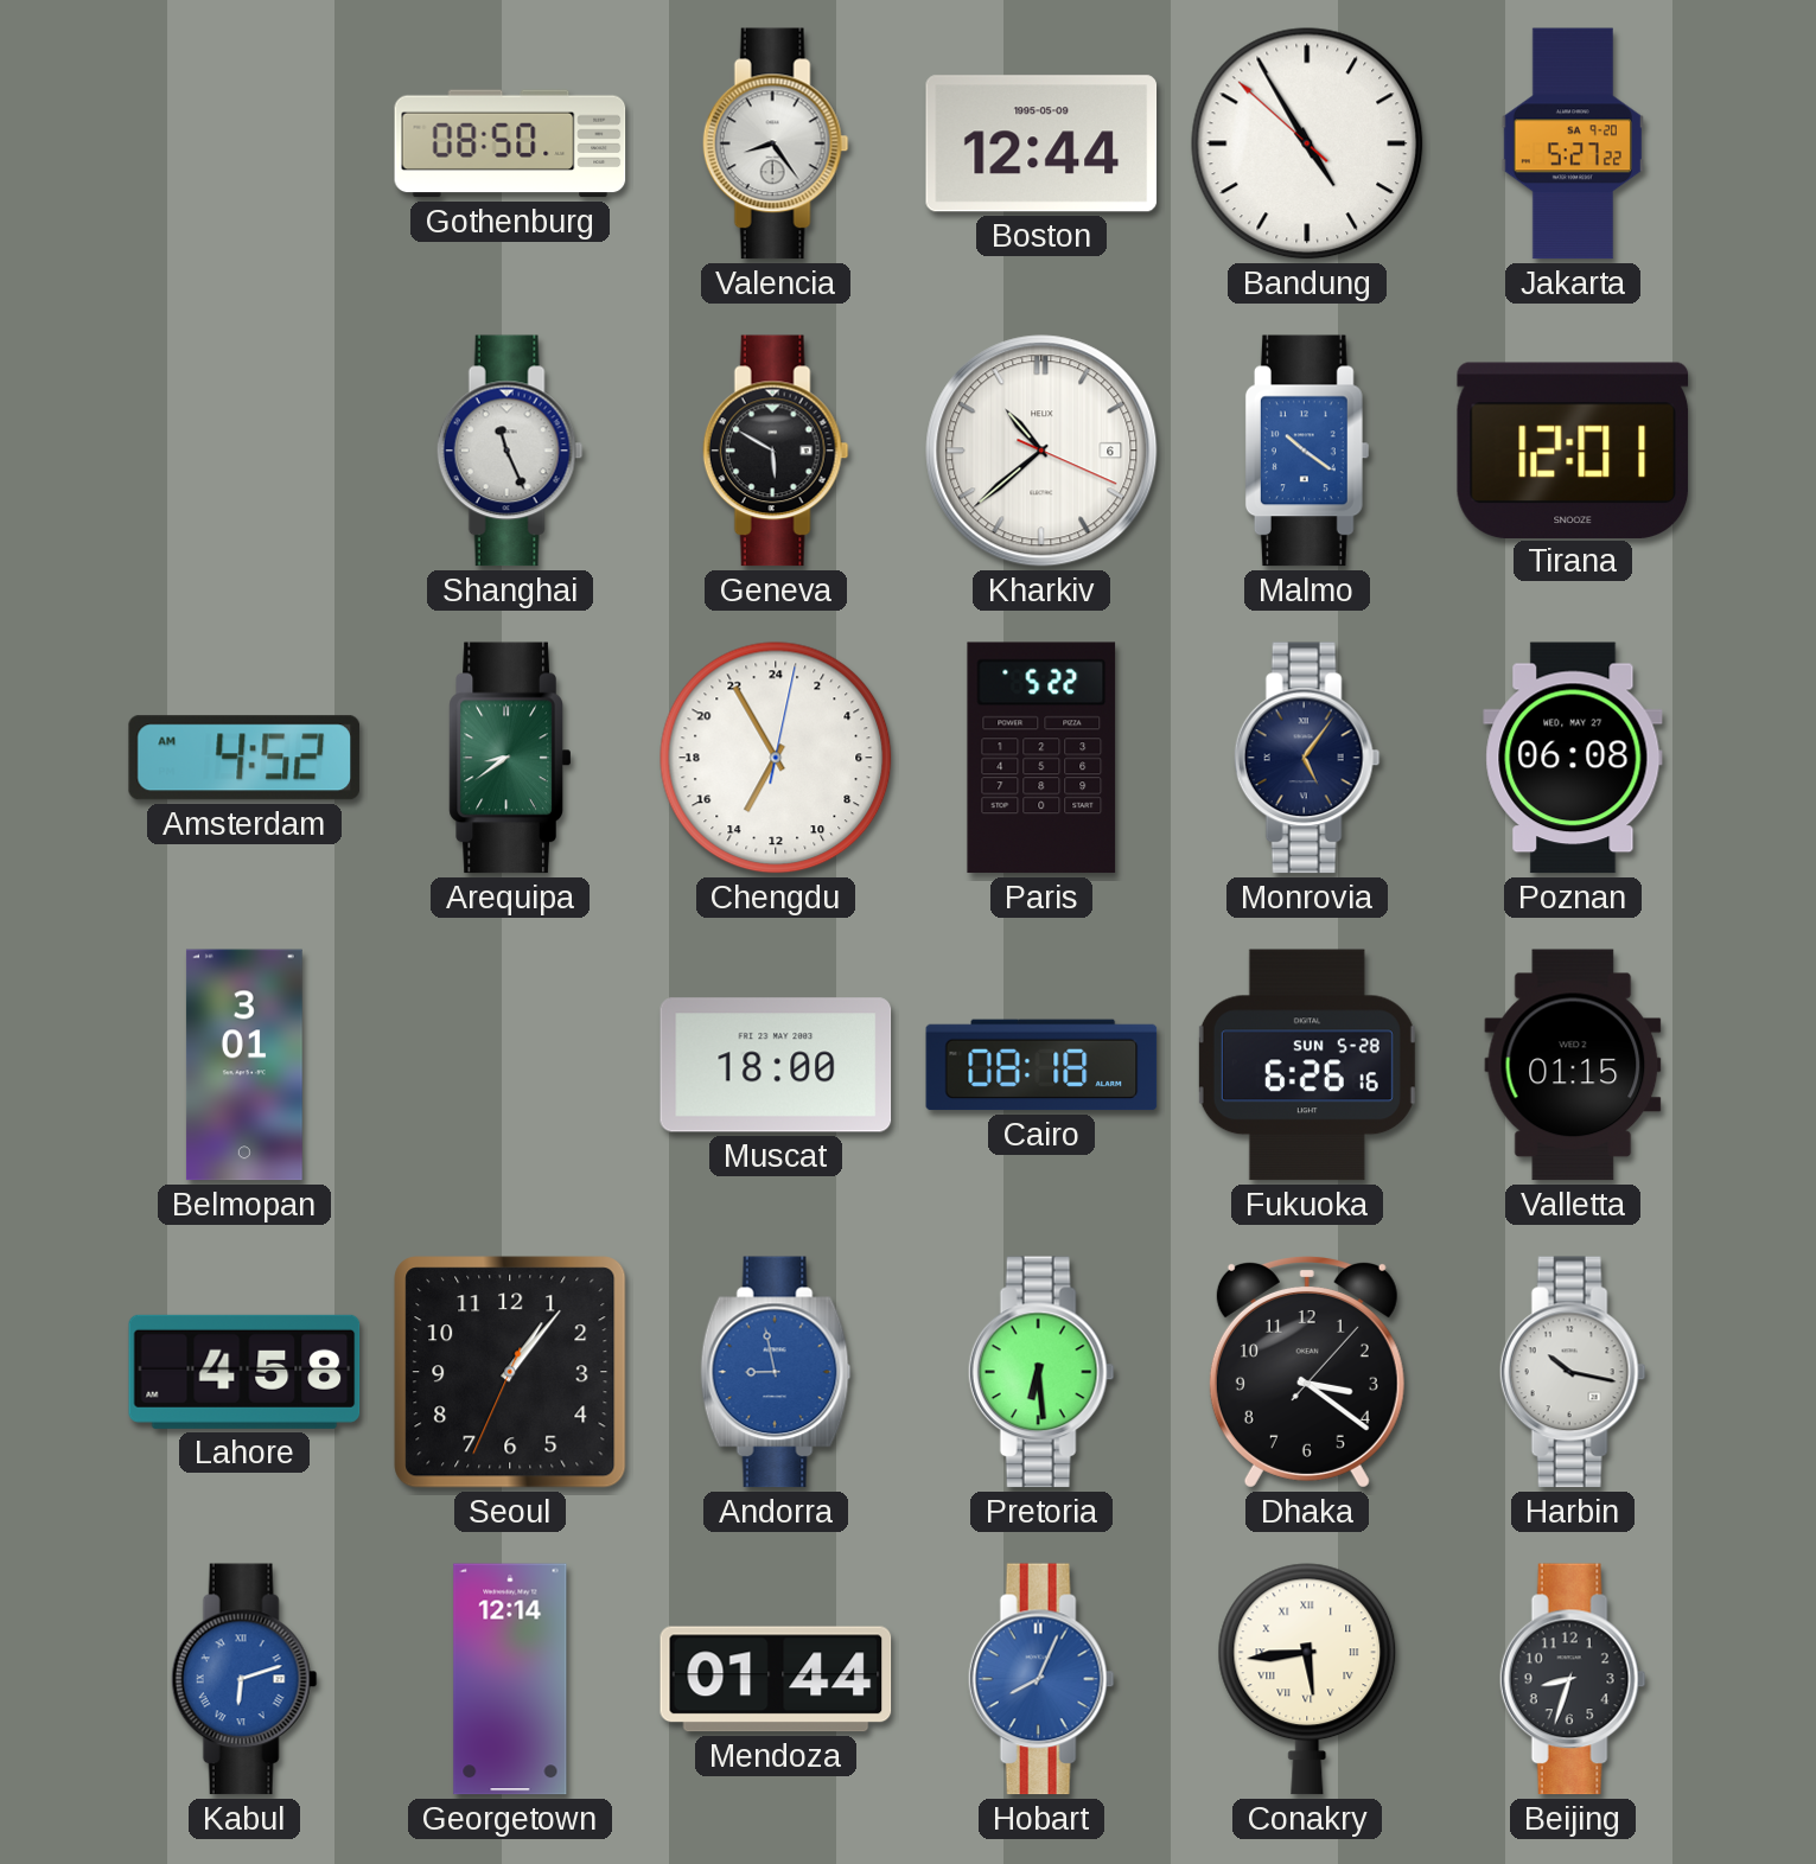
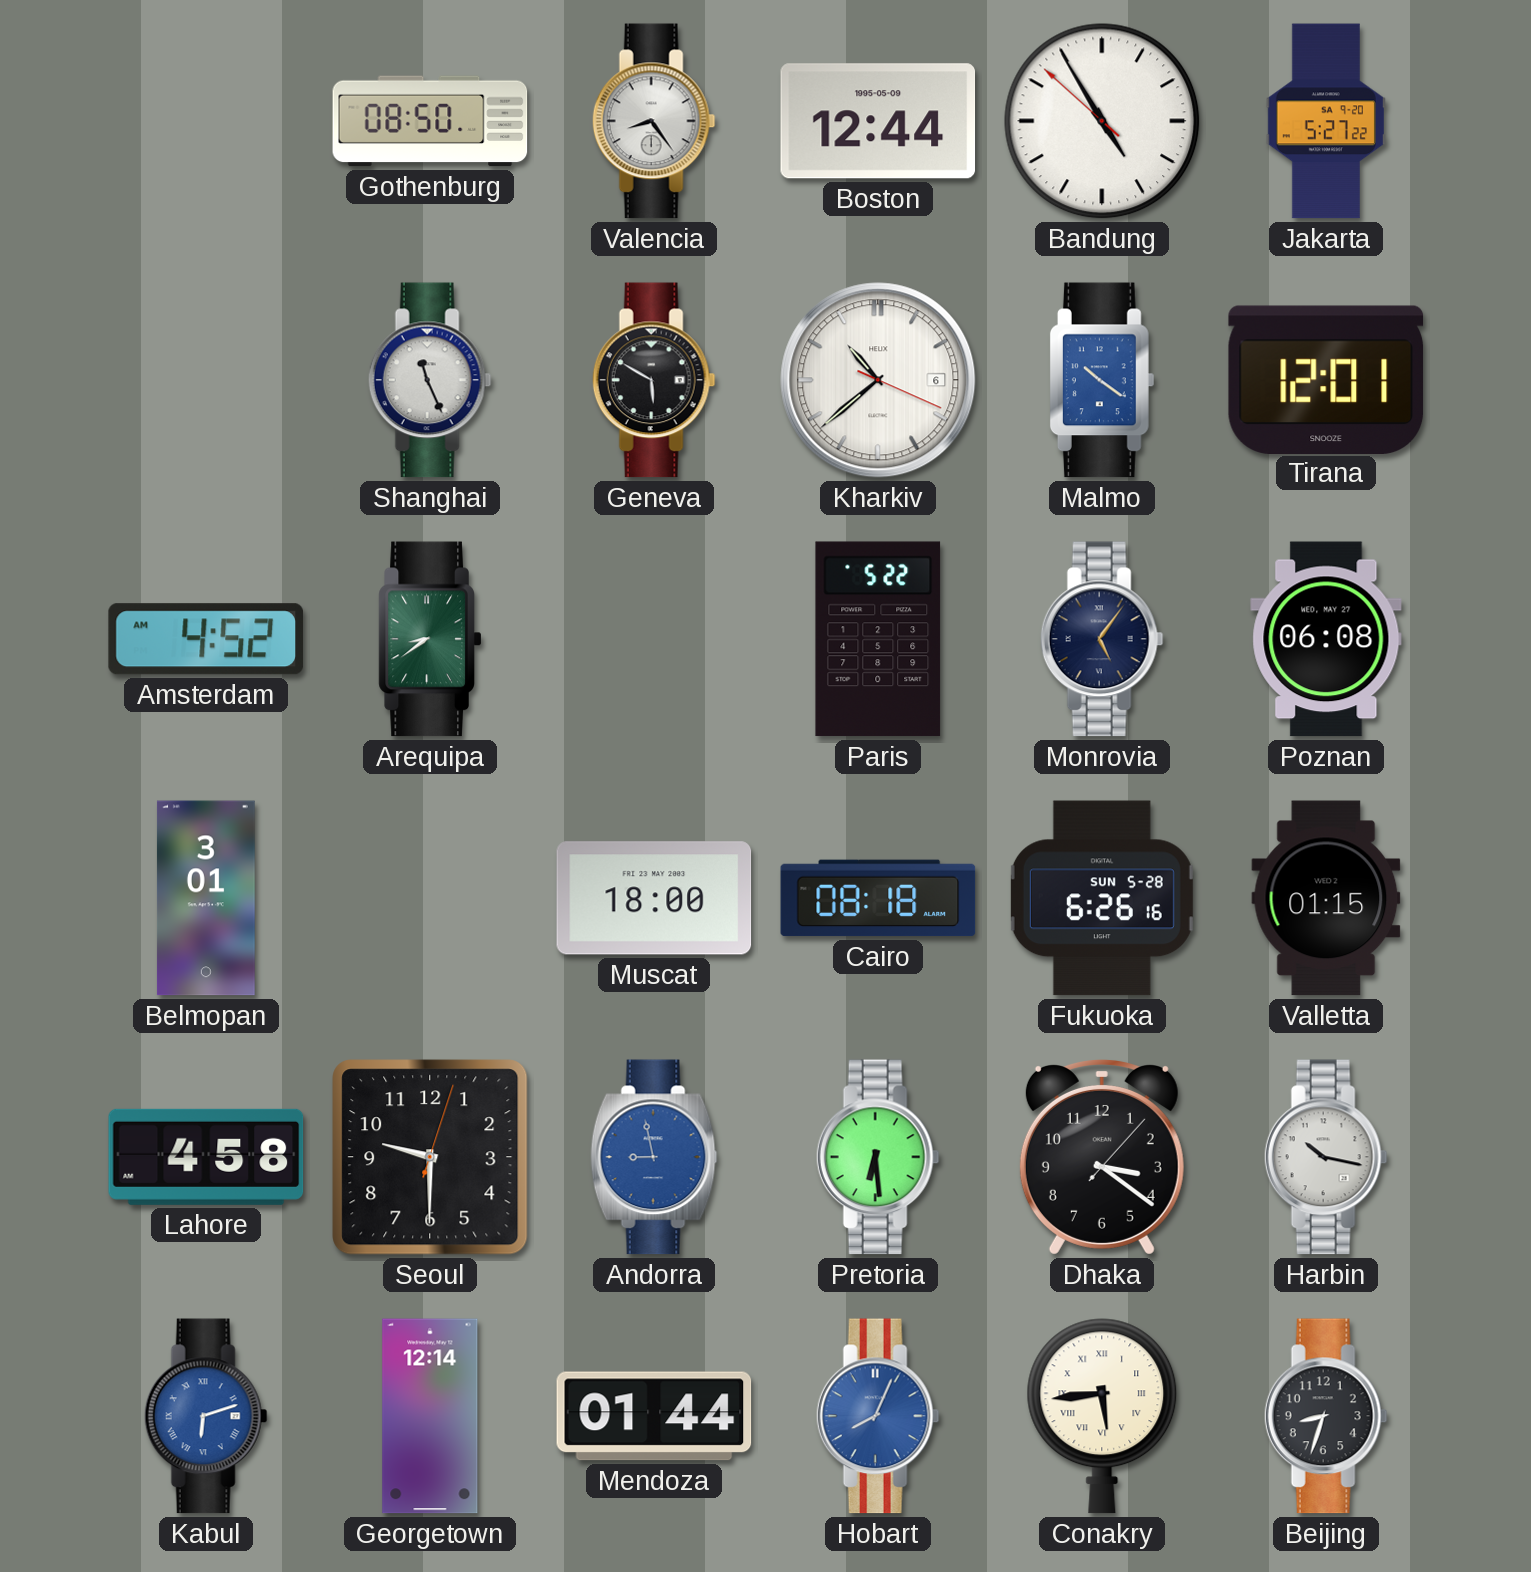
Chengdu: 13:55 -> none (776, 758)
Seoul: 1:06 -> 9:30 (430, 1157)
